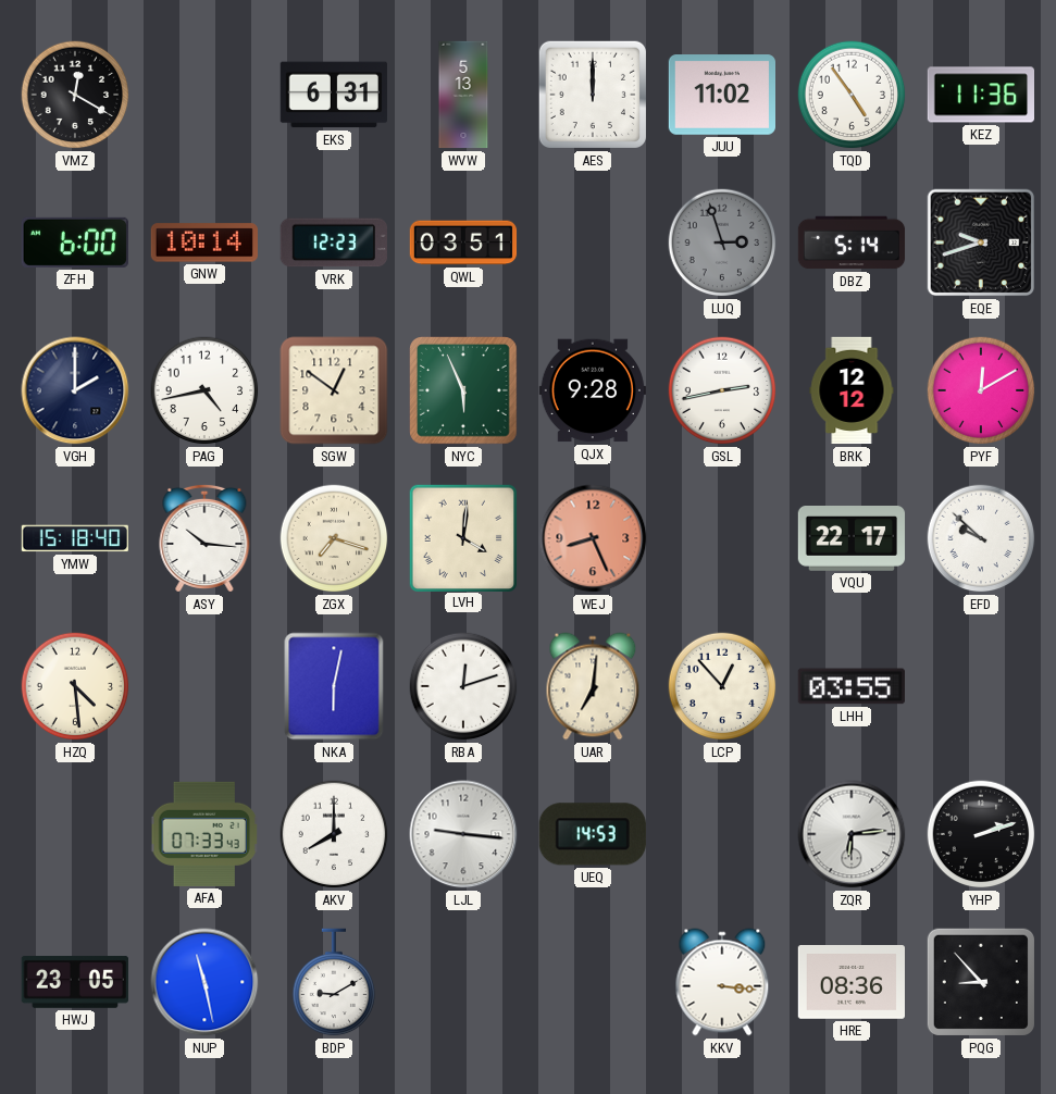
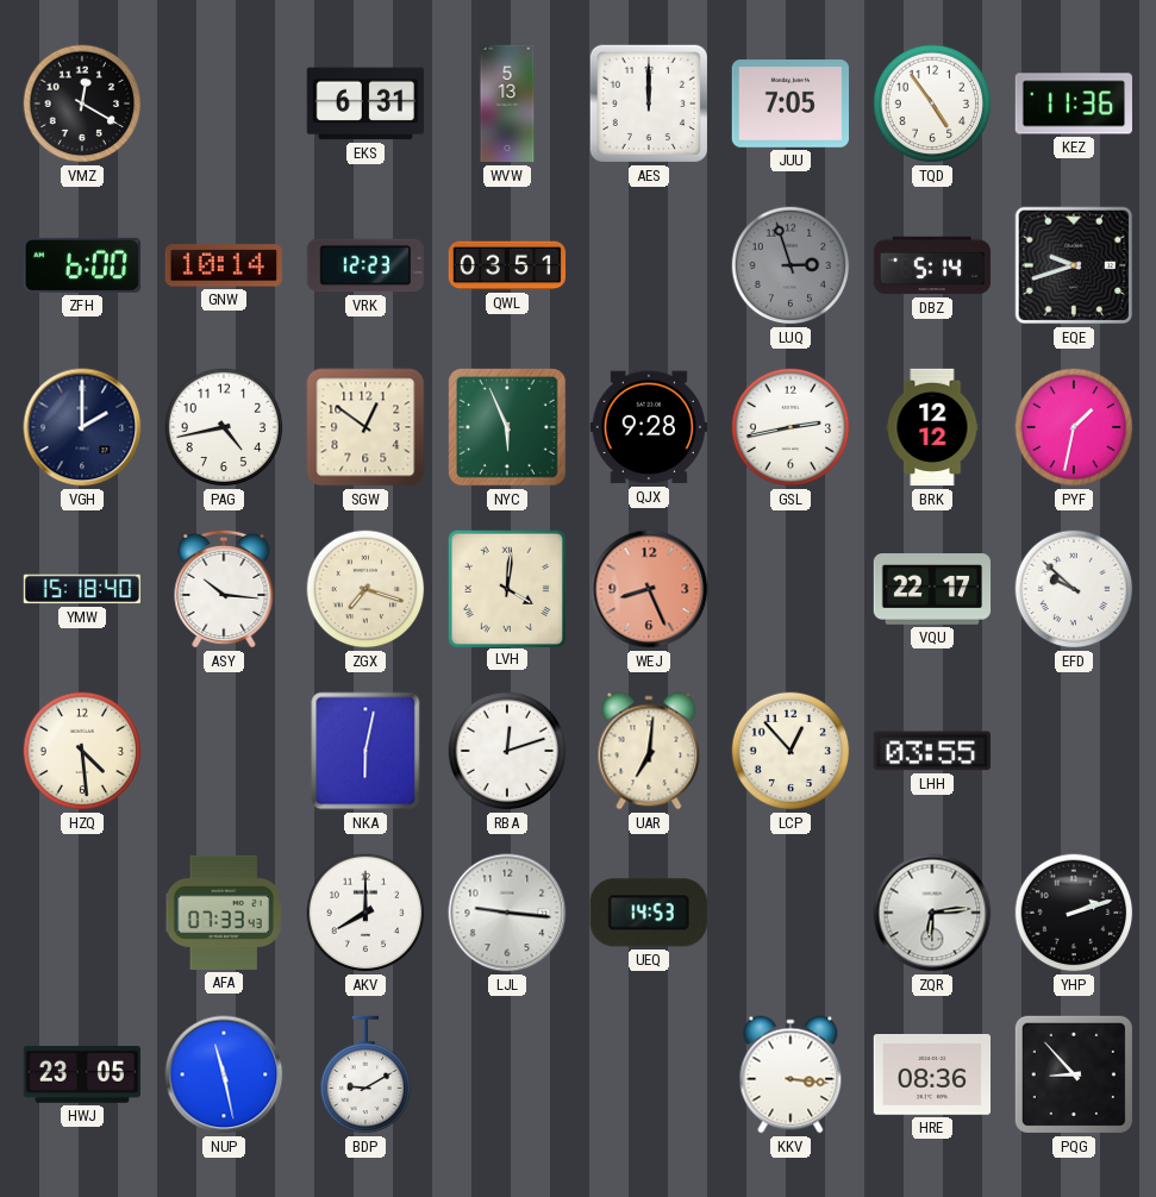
JUU: 11:02 -> 7:05 (789, 104)
PYF: 12:10 -> 1:32 (1074, 427)
